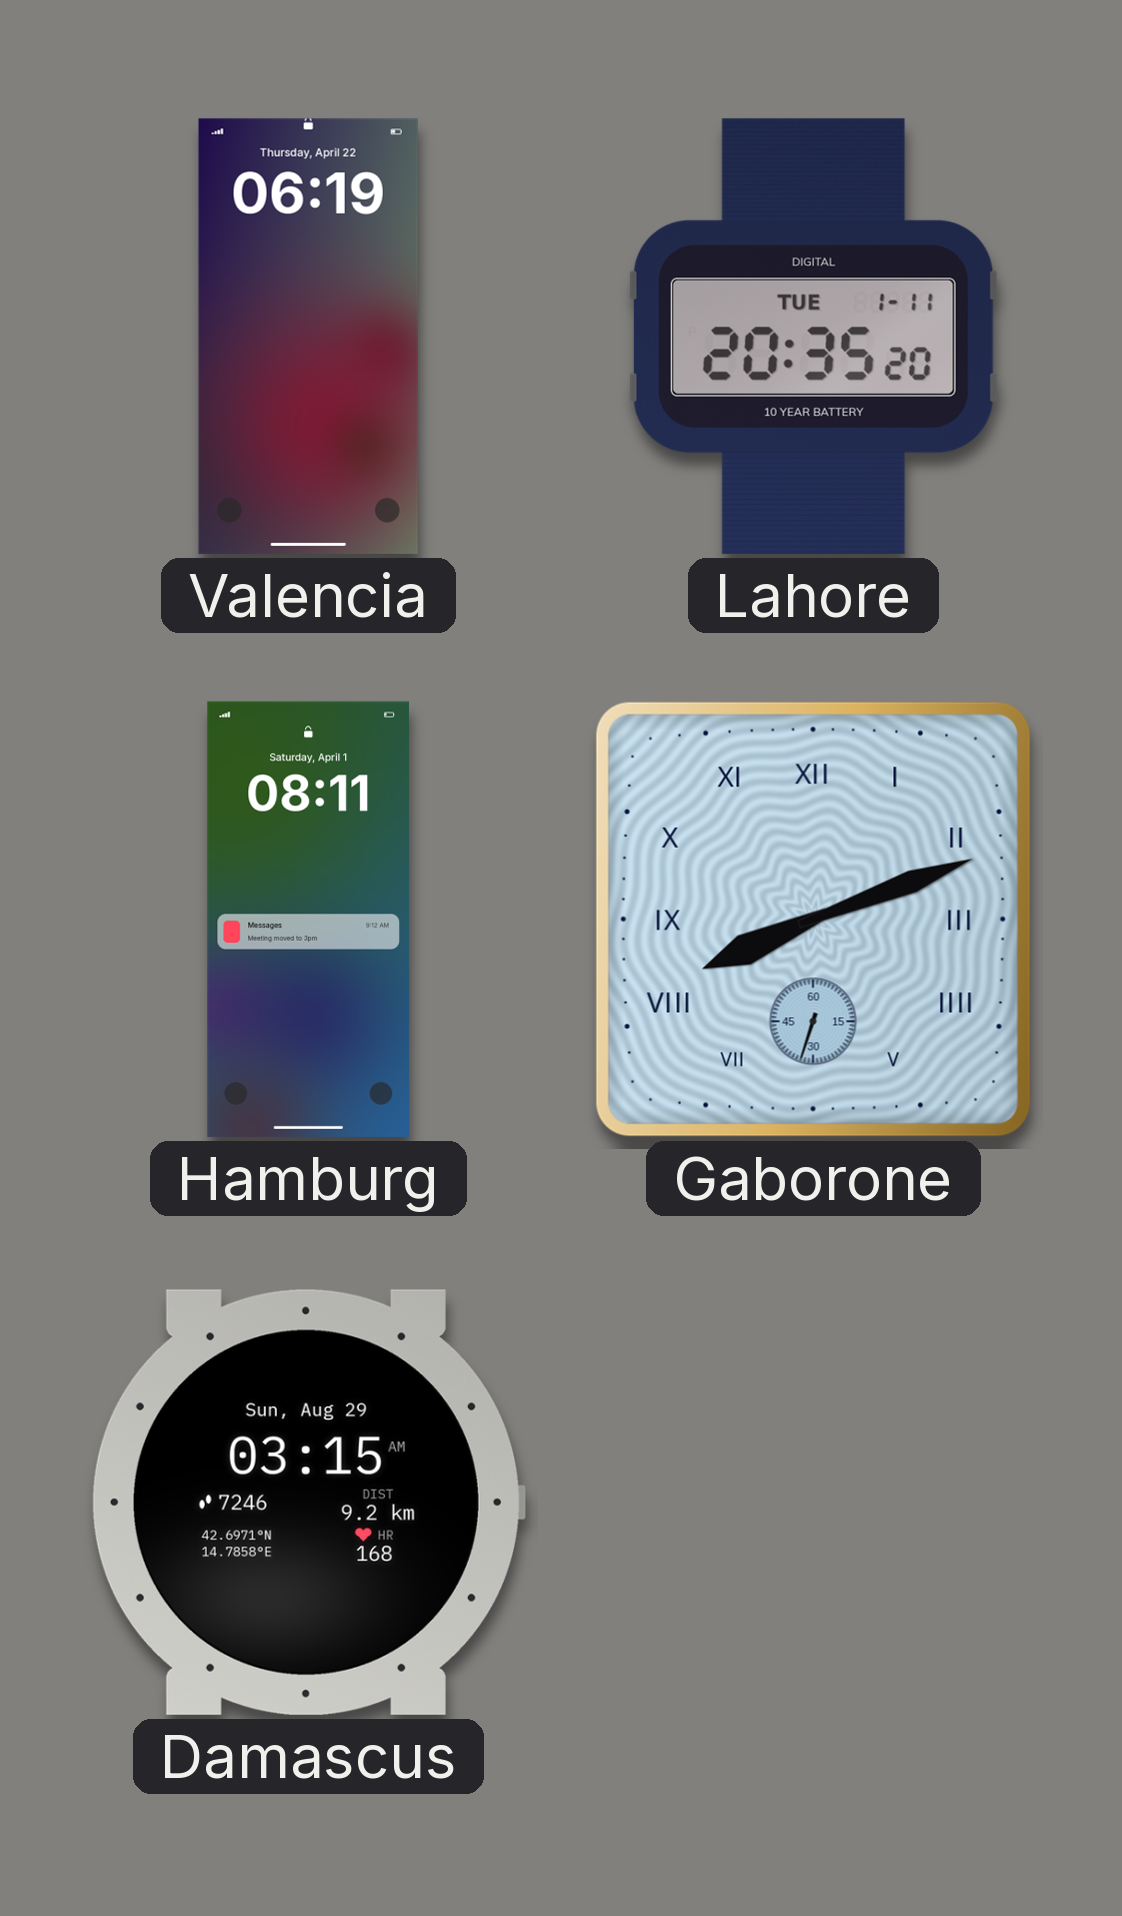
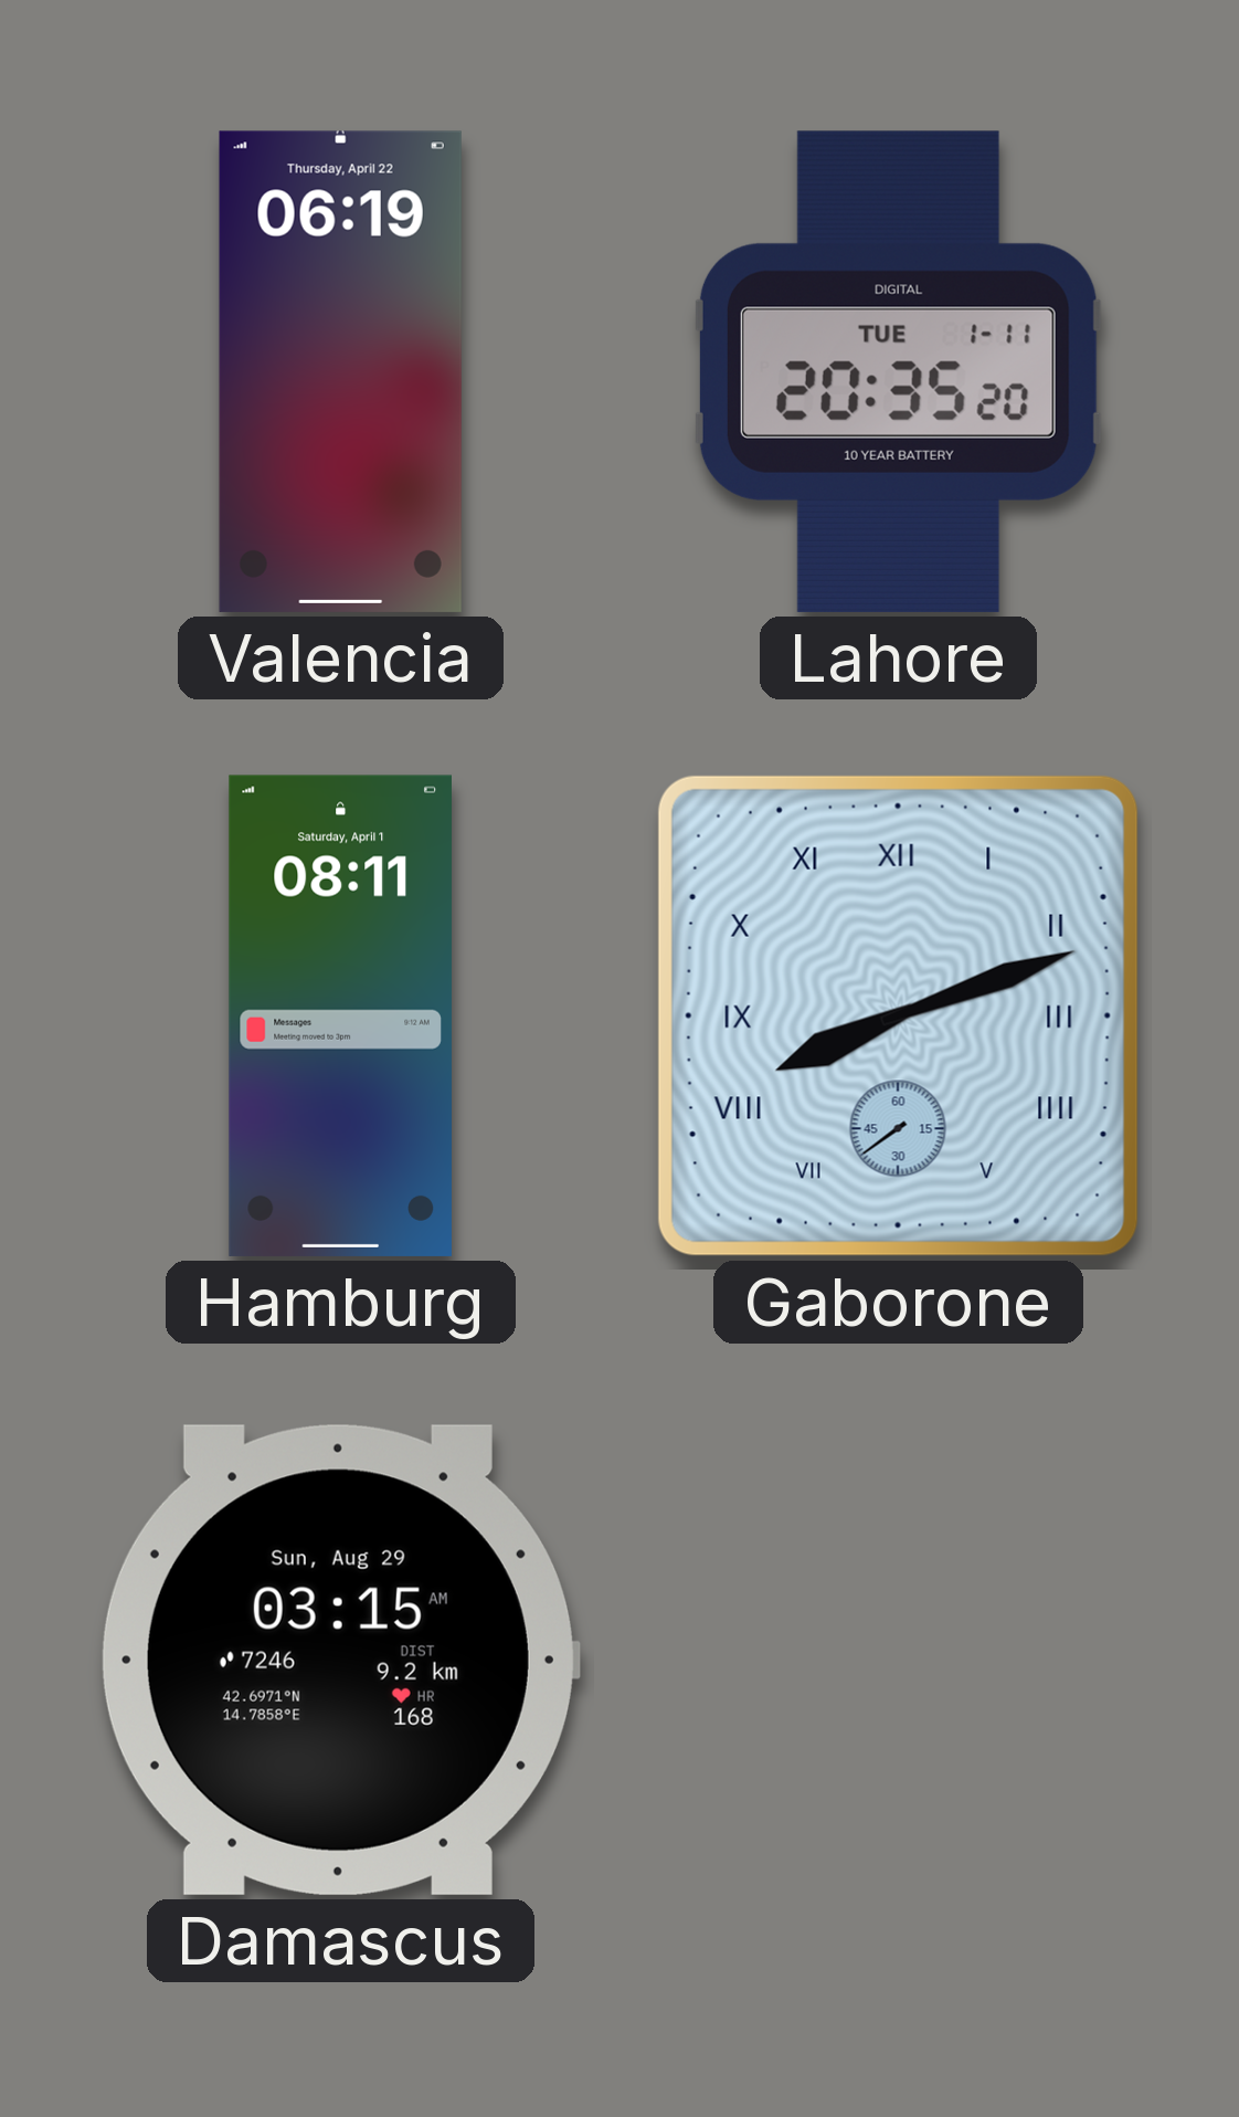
Gaborone: 8:11:33 -> 8:11:39 (898, 1015)
